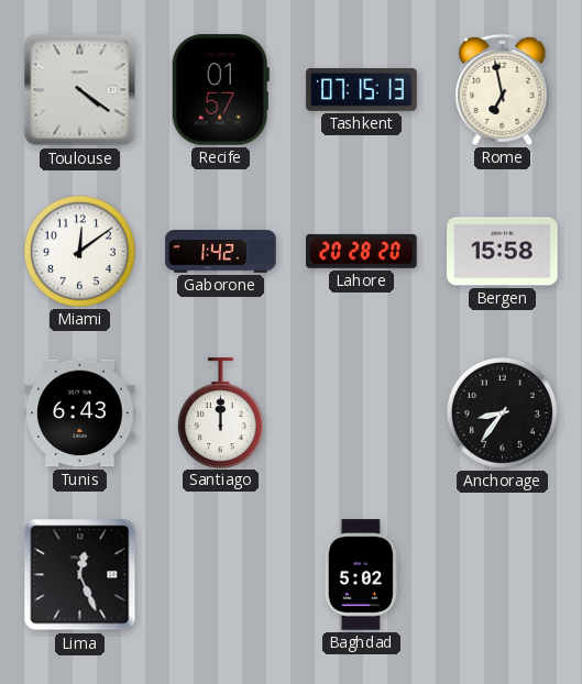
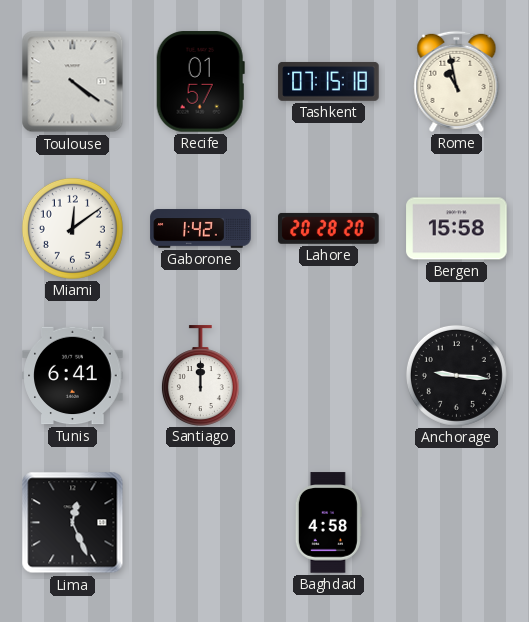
Tashkent: 07:15:13 -> 07:15:18 (329, 81)
Rome: 6:58 -> 10:58 (457, 81)
Tunis: 6:43 -> 6:41 (73, 376)
Anchorage: 8:36 -> 9:16 (456, 375)
Baghdad: 5:02 -> 4:58 (328, 523)
